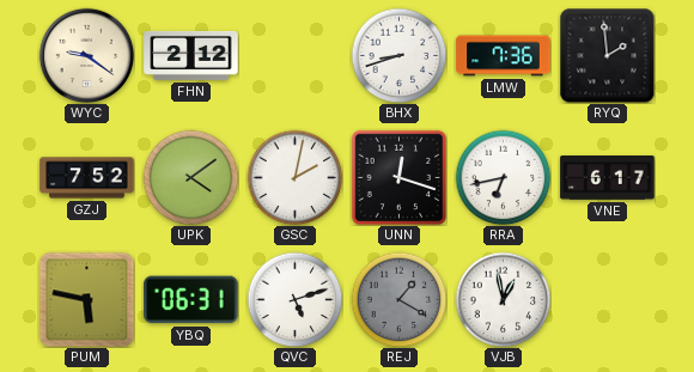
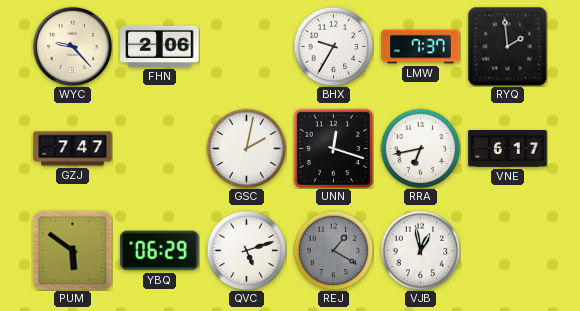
WYC: 9:21 -> 9:23 (72, 46)
FHN: 2:12 -> 2:06 (160, 46)
BHX: 8:42 -> 9:35 (333, 46)
LMW: 7:36 -> 7:37 (421, 47)
GZJ: 7:52 -> 7:47 (73, 149)
UPK: 4:09 -> none (190, 177)
PUM: 5:47 -> 5:51 (72, 250)
YBQ: 06:31 -> 06:29 (160, 251)
